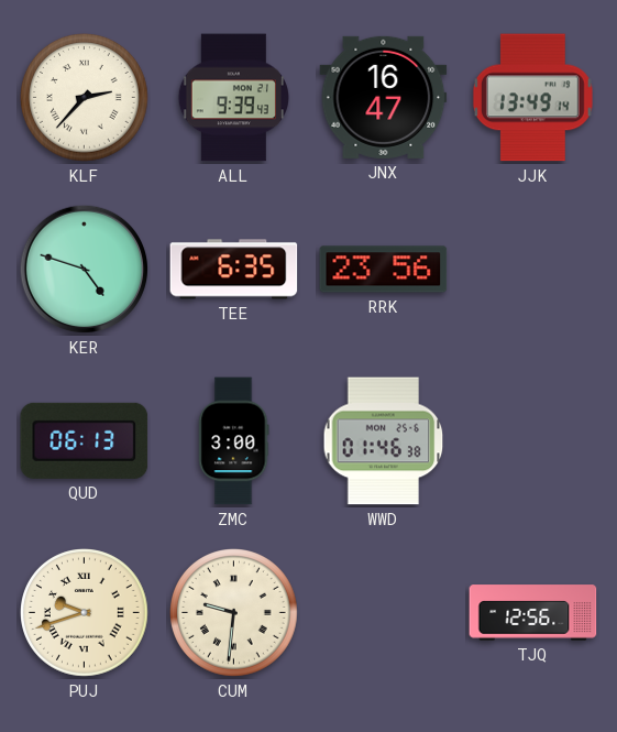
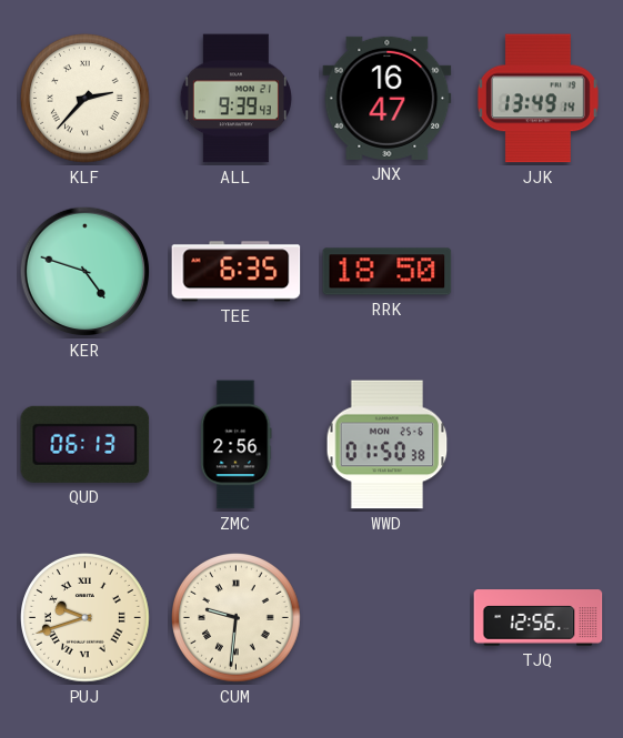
RRK: 23:56 -> 18:50 (388, 272)
ZMC: 3:00 -> 2:56 (237, 445)
WWD: 01:46 -> 01:50 (388, 445)
